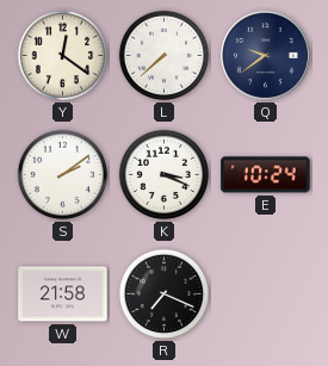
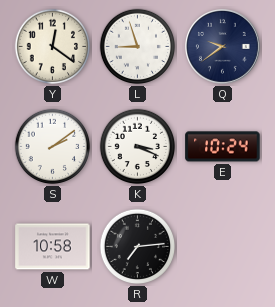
L: 7:38 -> 8:57 (138, 47)
W: 21:58 -> 10:58 (53, 247)
R: 7:19 -> 7:14 (138, 247)
